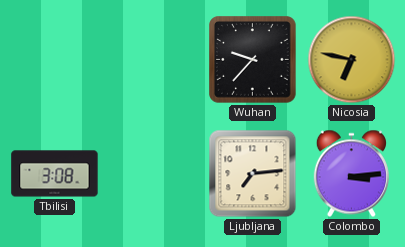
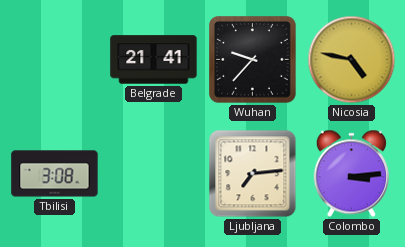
Belgrade: none -> 21:41 (154, 60)
Nicosia: 6:47 -> 4:47 (352, 60)
